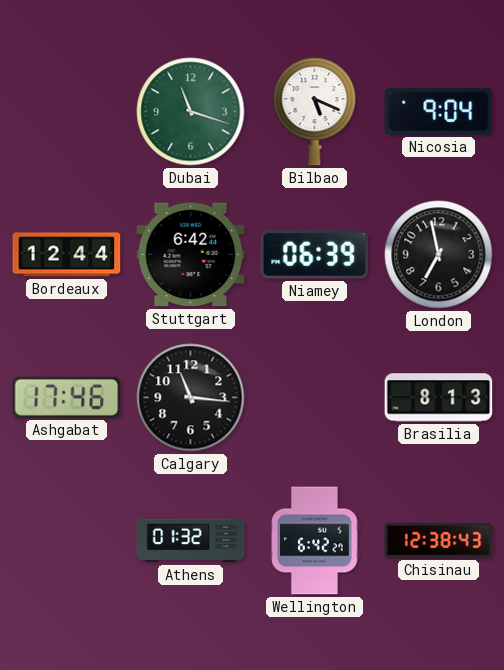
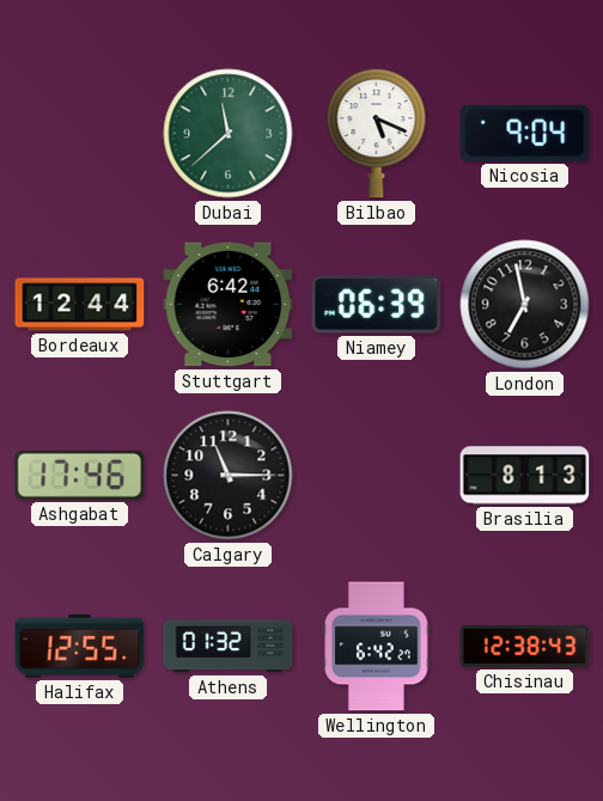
Dubai: 11:18 -> 11:38 (229, 134)
Calgary: 11:16 -> 11:15 (229, 476)
Halifax: none -> 12:55 (80, 646)
